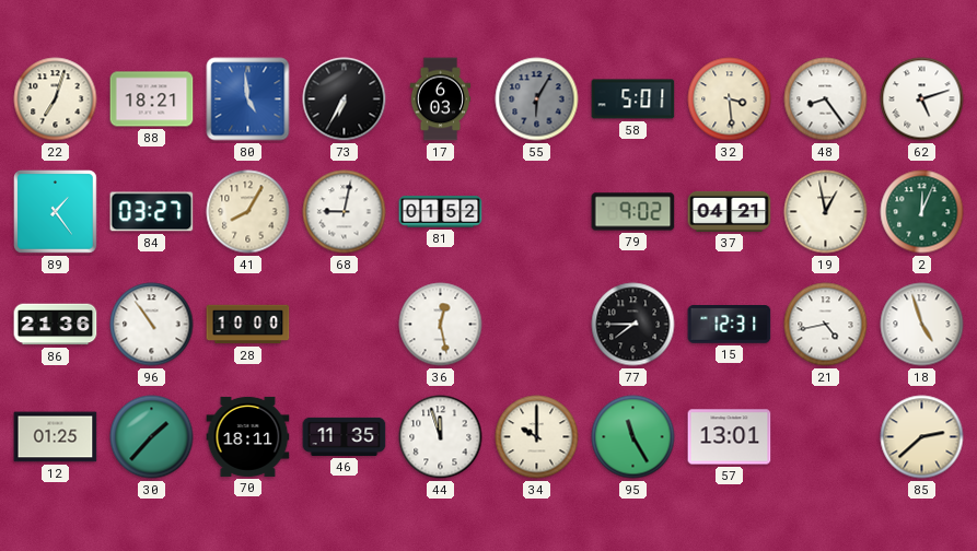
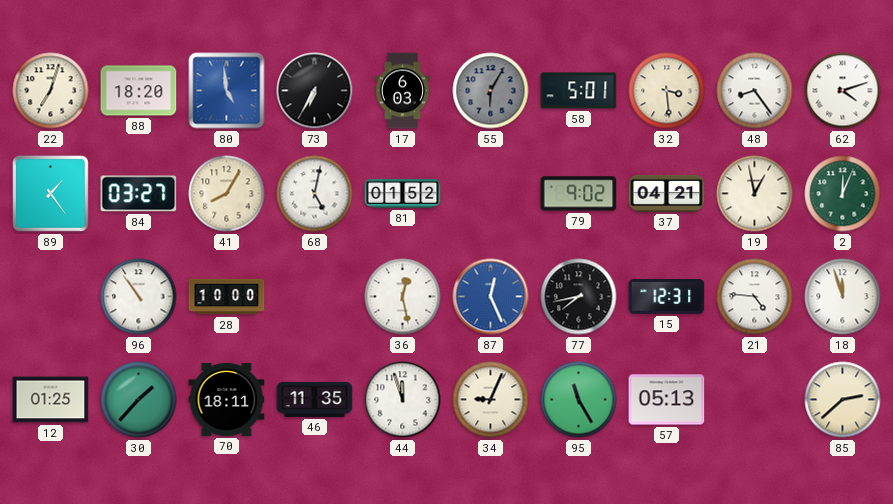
88: 18:21 -> 18:20 (139, 91)
62: 5:12 -> 4:12 (843, 91)
68: 9:02 -> 5:02 (315, 194)
86: 21:36 -> none (56, 325)
87: none -> 12:26 (491, 297)
77: 7:45 -> 7:43 (579, 297)
21: 4:43 -> 4:46 (755, 297)
18: 4:57 -> 11:57 (843, 297)
34: 10:00 -> 9:04 (491, 400)
57: 13:01 -> 05:13 (667, 400)
